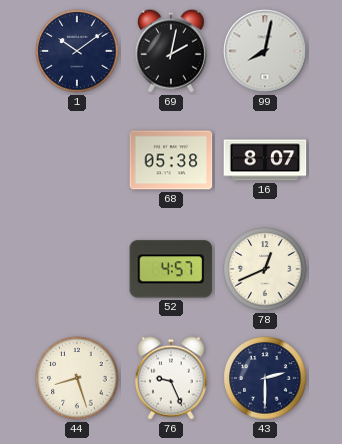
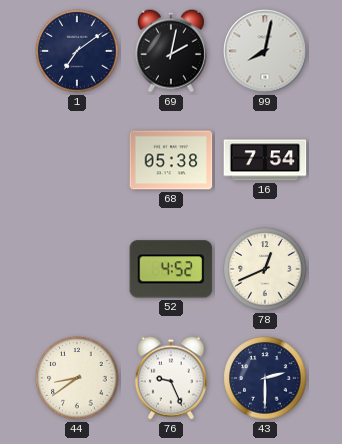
1: 10:09 -> 7:09 (77, 51)
16: 8:07 -> 7:54 (265, 160)
52: 4:57 -> 4:52 (171, 269)
44: 8:27 -> 8:39 (77, 378)
